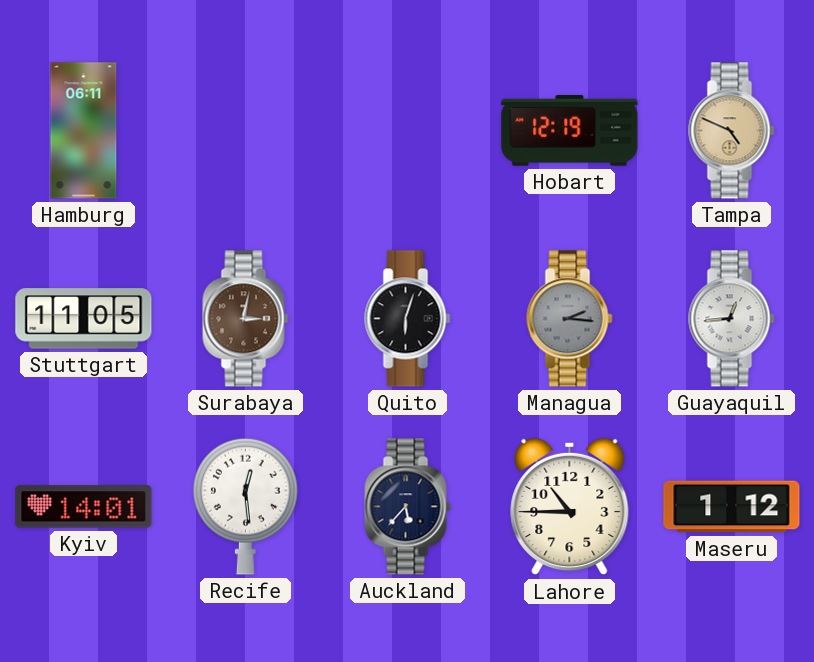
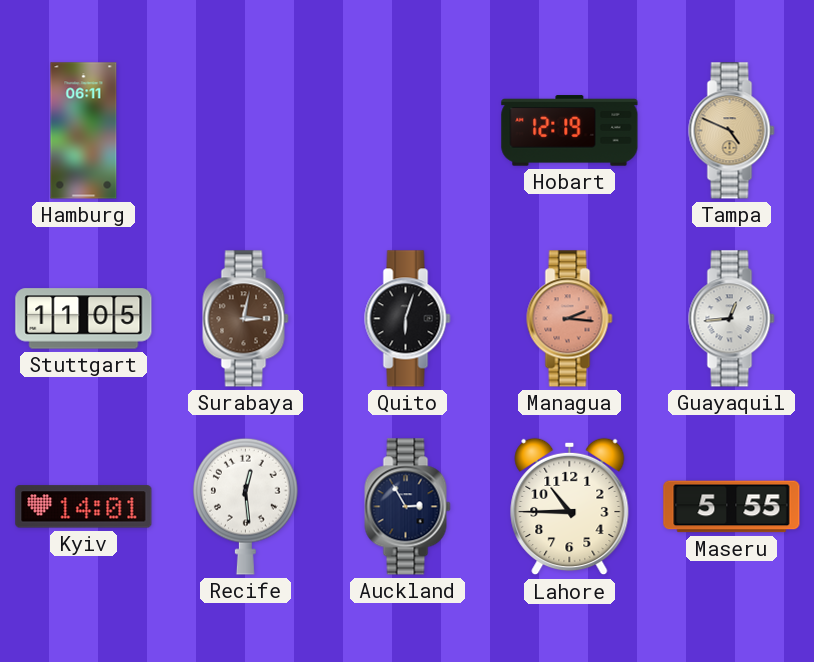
Managua dial: grey -> salmon (570, 319)
Auckland: 5:37 -> 2:55 (408, 507)
Maseru: 1:12 -> 5:55 (732, 507)
